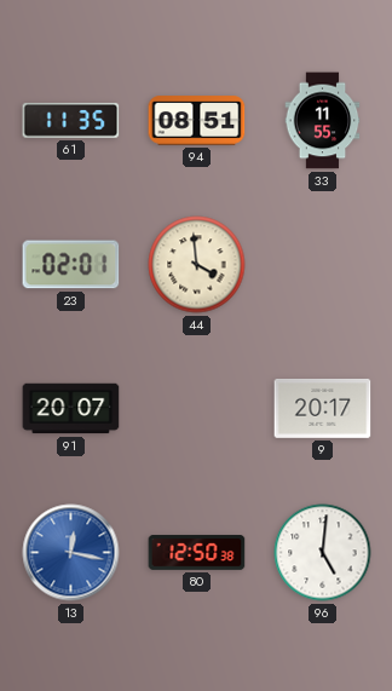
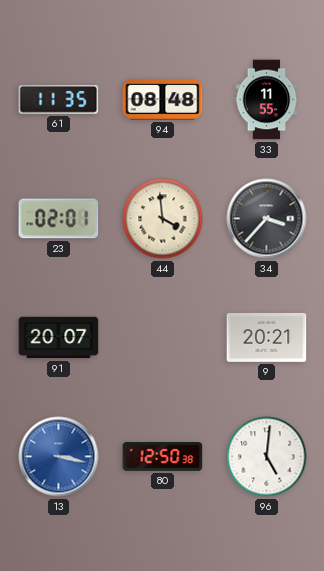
94: 08:51 -> 08:48 (163, 100)
34: none -> 3:37 (267, 219)
9: 20:17 -> 20:21 (267, 337)
13: 12:17 -> 3:17 (59, 457)
